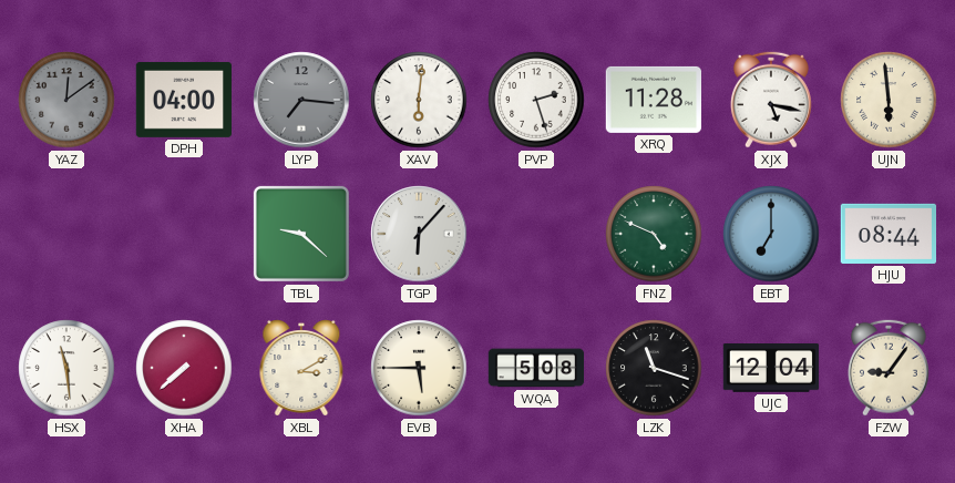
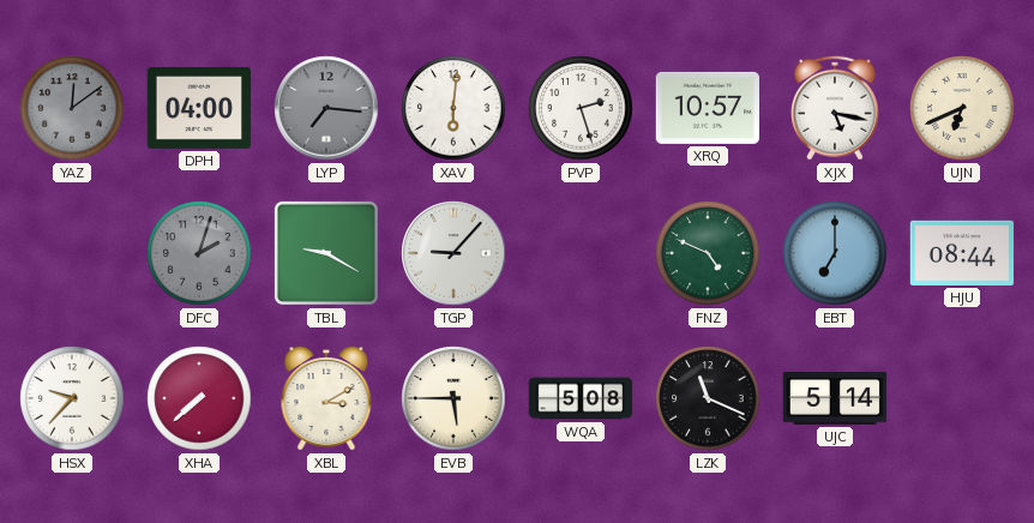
XRQ: 11:28 -> 10:57 (707, 108)
UJN: 5:59 -> 6:41 (962, 108)
DFC: none -> 2:03 (199, 253)
TBL: 9:22 -> 9:20 (326, 253)
TGP: 6:07 -> 9:07 (453, 253)
HSX: 11:29 -> 9:37 (72, 398)
LZK: 11:18 -> 11:19 (708, 398)
UJC: 12:04 -> 5:14 (835, 399)
FZW: 9:06 -> none (889, 368)
